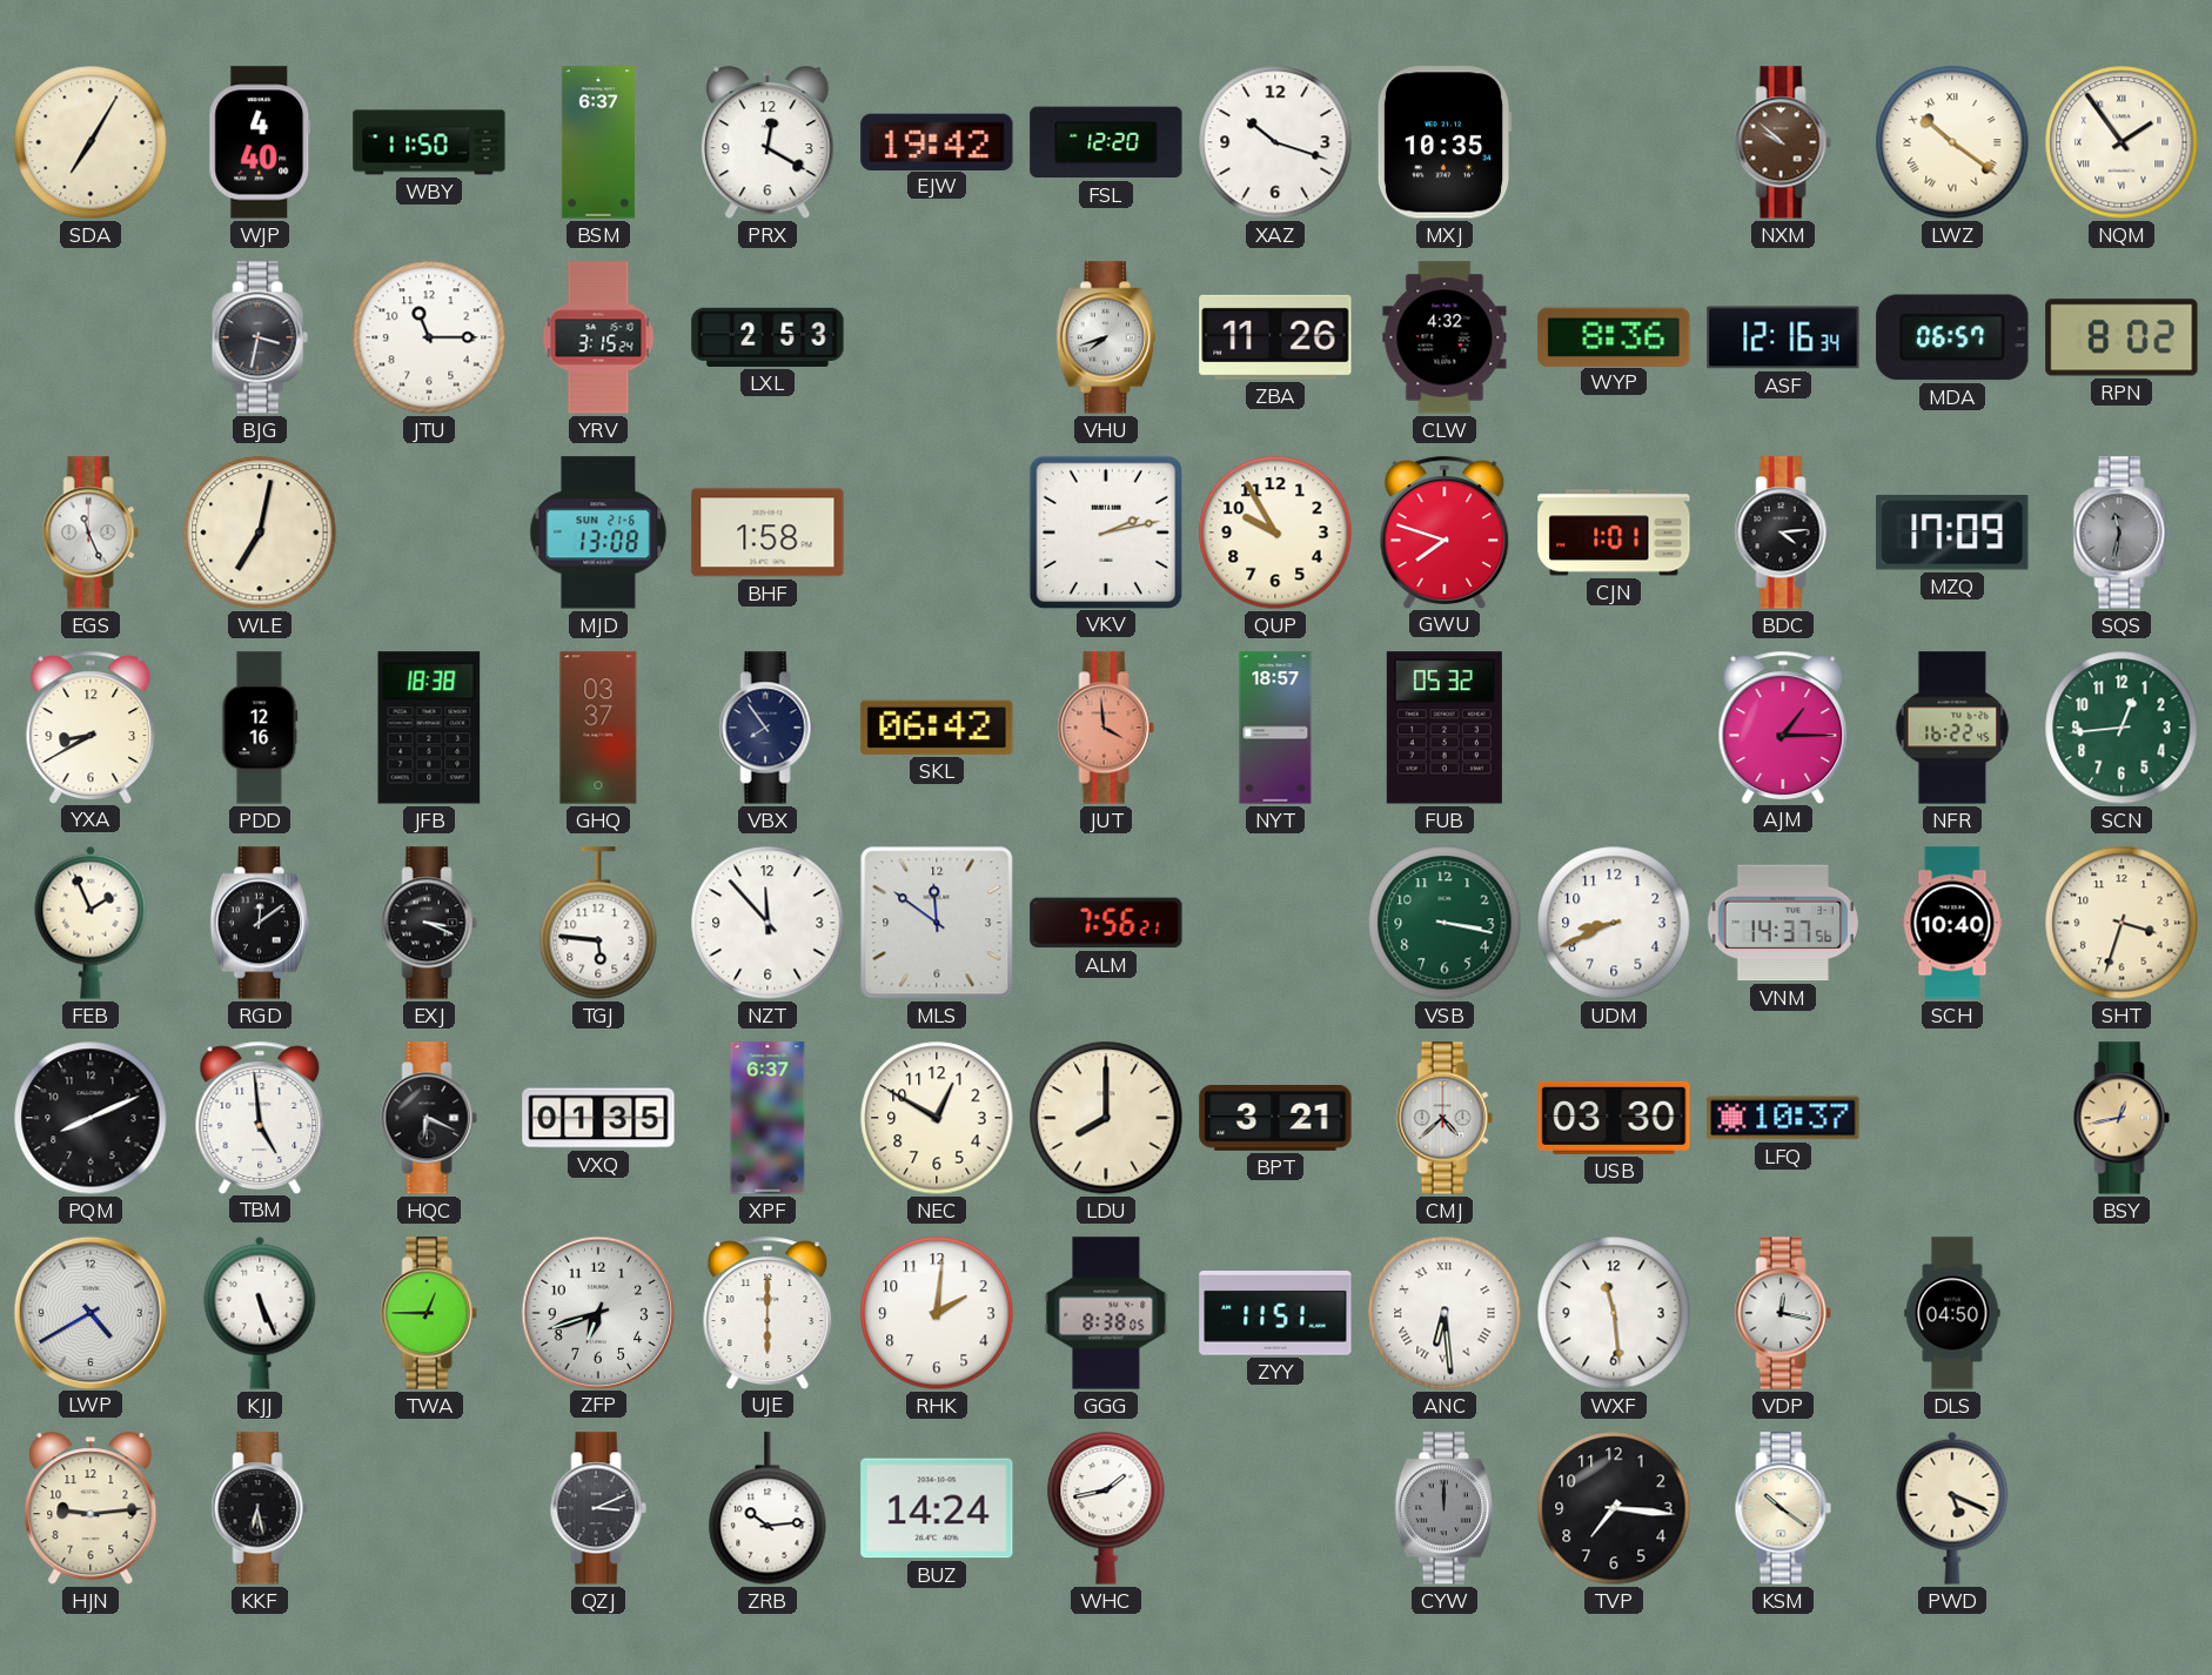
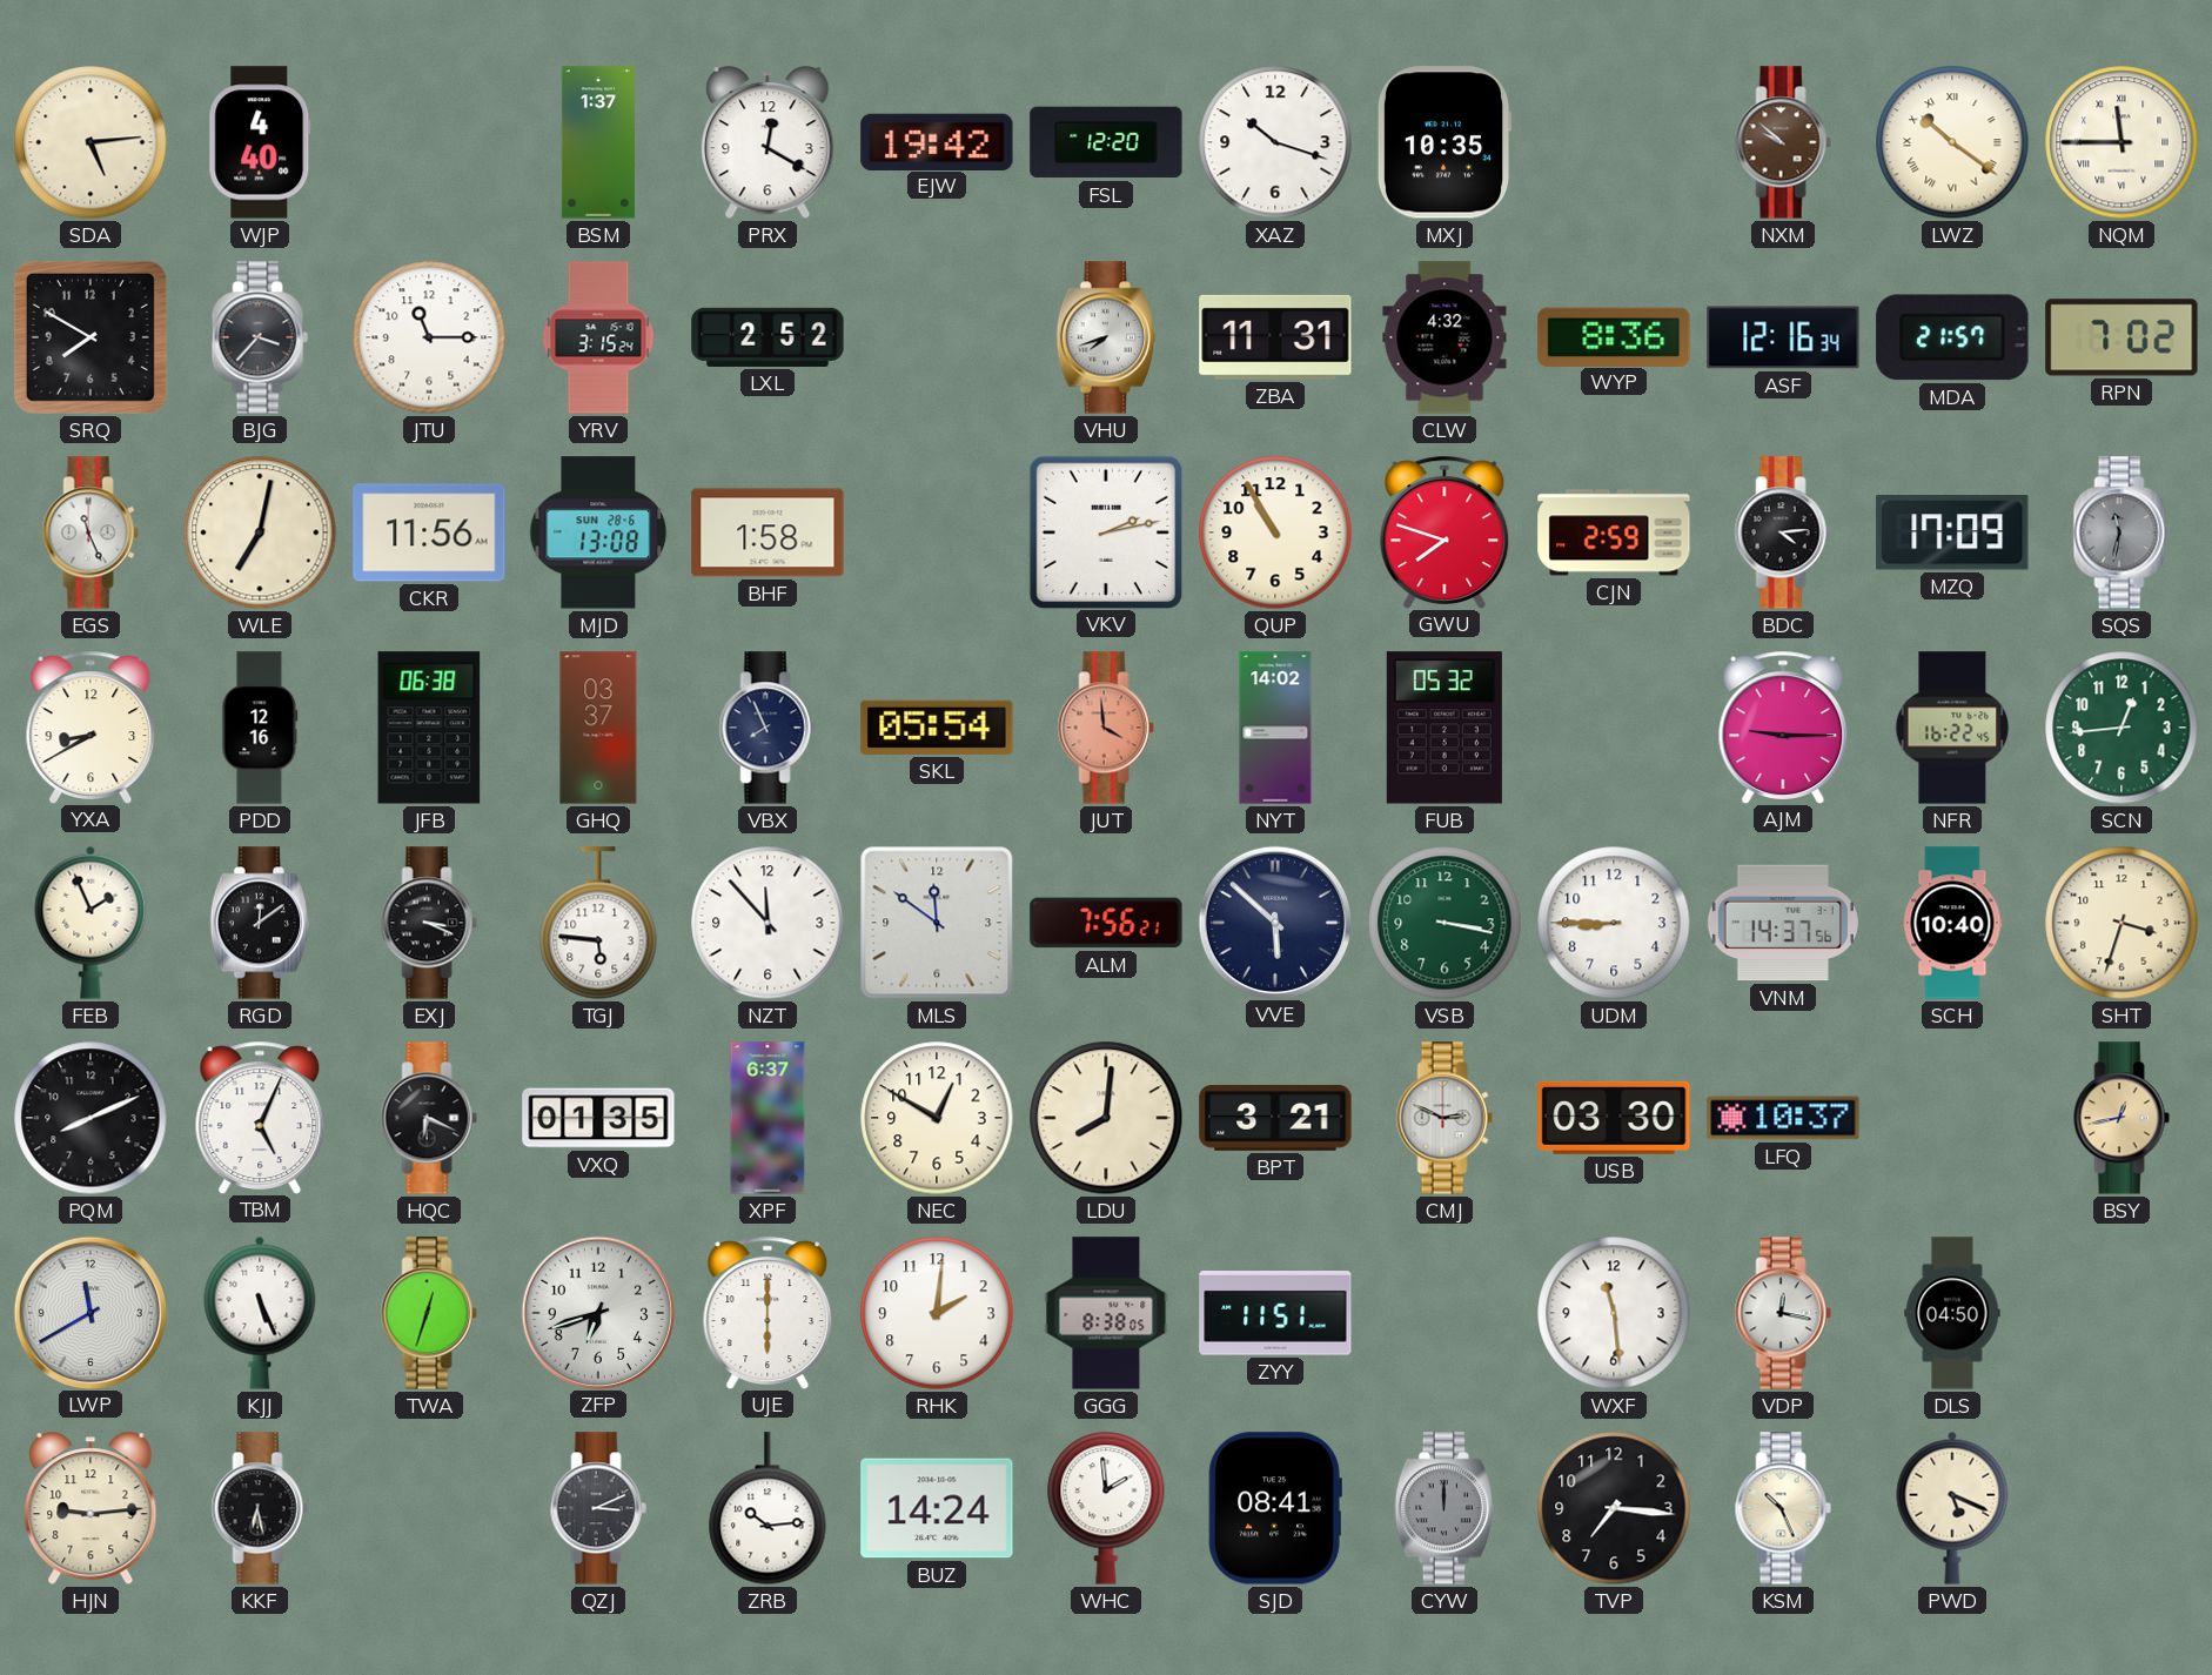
SDA: 7:05 -> 5:14 (91, 142)
WBY: 11:50 -> none (429, 142)
BSM: 6:37 -> 1:37 (598, 142)
NQM: 1:54 -> 11:45 (2121, 142)
SRQ: none -> 7:50 (91, 337)
BJG: 3:32 -> 3:37 (260, 337)
LXL: 2:53 -> 2:52 (768, 337)
ZBA: 11:26 -> 11:31 (1275, 337)
MDA: 06:57 -> 21:57 (1952, 337)
RPN: 8:02 -> 7:02 (2121, 337)
CKR: none -> 11:56 (429, 532)
MJD date: SUN 21-6 -> SUN 28-6 (598, 532)
QUP: 9:55 -> 10:55 (1275, 532)
CJN: 1:01 -> 2:59 (1614, 532)
JFB: 18:38 -> 06:38 (429, 728)
VBX: 7:54 -> 7:56 (768, 728)
SKL: 06:42 -> 05:54 (937, 728)
NYT: 18:57 -> 14:02 (1275, 728)
AJM: 1:15 -> 9:15 (1783, 726)
VVE: none -> 5:52 (1274, 922)
UDM: 8:41 -> 8:45 (1614, 923)
TBM: 4:59 -> 5:04 (260, 1117)
LDU: 8:00 -> 8:01 (1106, 1118)
CMJ: 4:38 -> 2:49 (1444, 1118)
LWP: 4:40 -> 11:40 (89, 1312)
TWA: 12:45 -> 12:33 (429, 1313)
ANC: 6:29 -> none (1444, 1313)
WHC: 1:43 -> 1:59 (1106, 1508)
SJD: none -> 08:41 (1275, 1508)
KSM: 10:21 -> 10:26 (1783, 1508)
